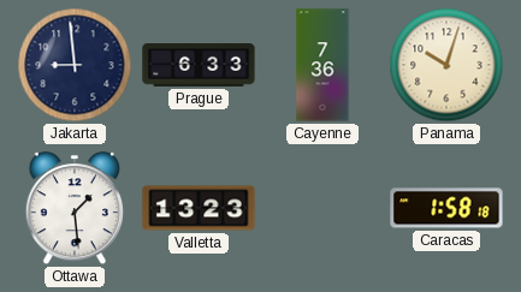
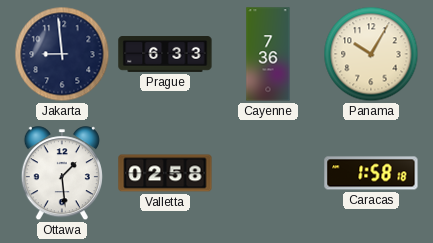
Panama: 10:03 -> 10:05 (371, 54)
Valletta: 13:23 -> 02:58 (165, 173)
